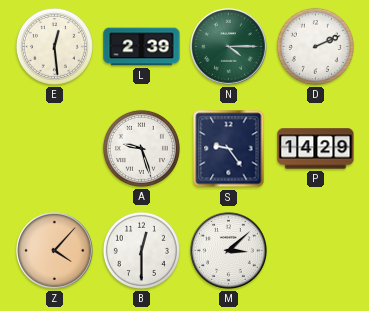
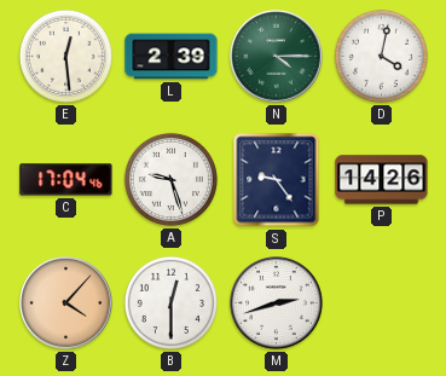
D: 2:11 -> 4:02 (381, 56)
C: none -> 17:04 (66, 180)
P: 14:29 -> 14:26 (382, 180)
M: 3:08 -> 2:42 (277, 303)
